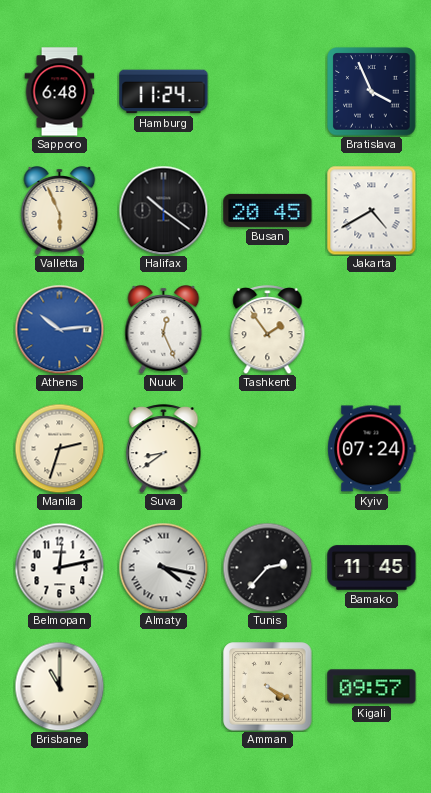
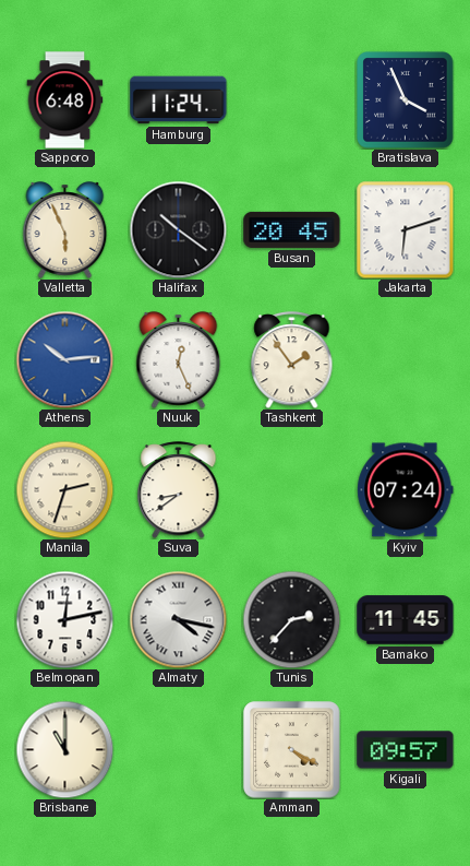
Jakarta: 4:40 -> 6:12 (405, 229)
